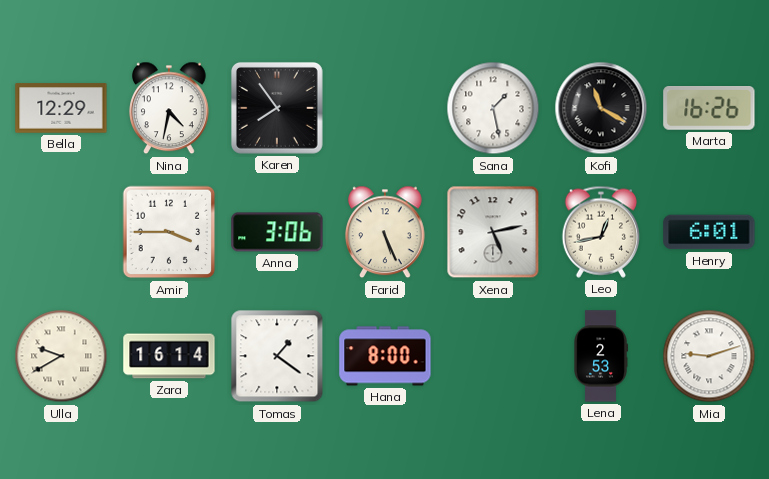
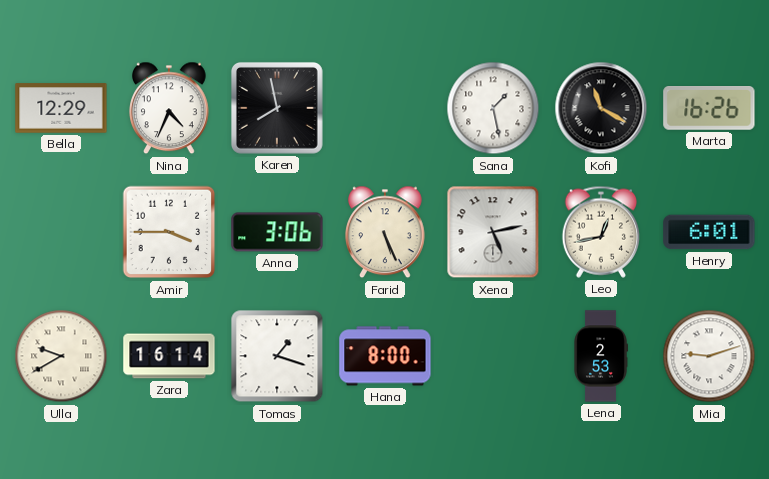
Nina: 4:32 -> 4:34 (170, 108)
Karen: 7:54 -> 7:58 (277, 108)
Tomas: 1:21 -> 1:18 (277, 356)
